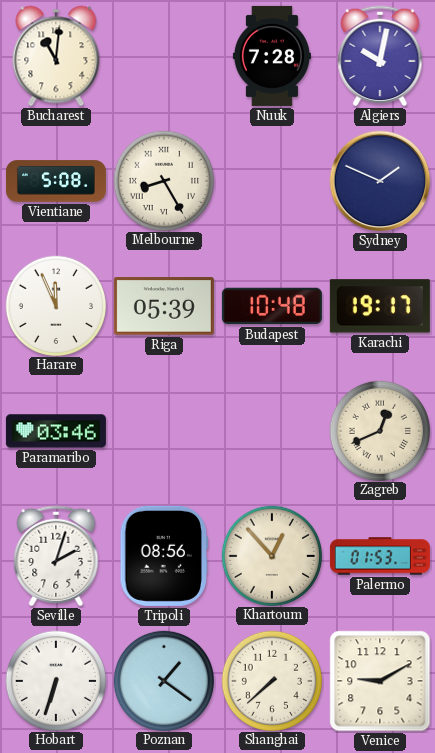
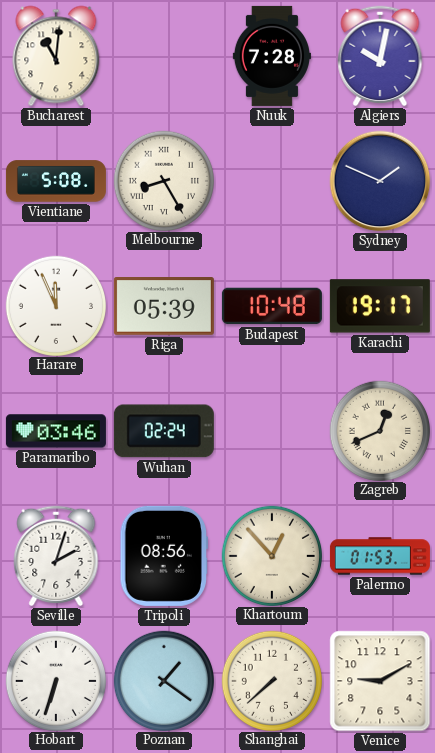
Wuhan: none -> 02:24 (164, 431)
